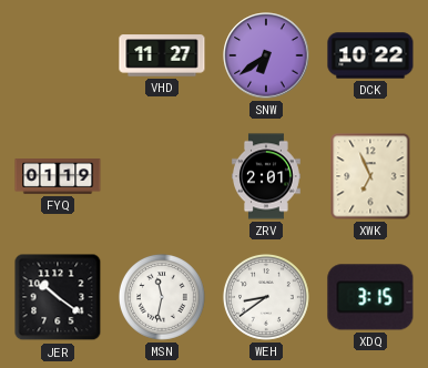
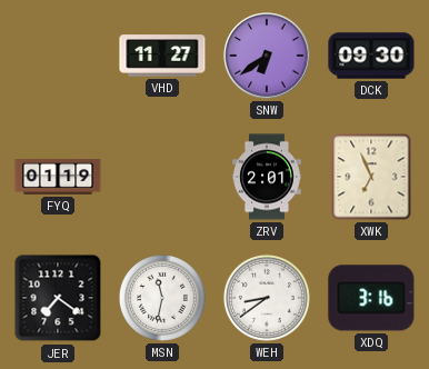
DCK: 10:22 -> 09:30 (371, 56)
JER: 10:21 -> 7:21 (58, 298)
XDQ: 3:15 -> 3:16 (371, 298)
